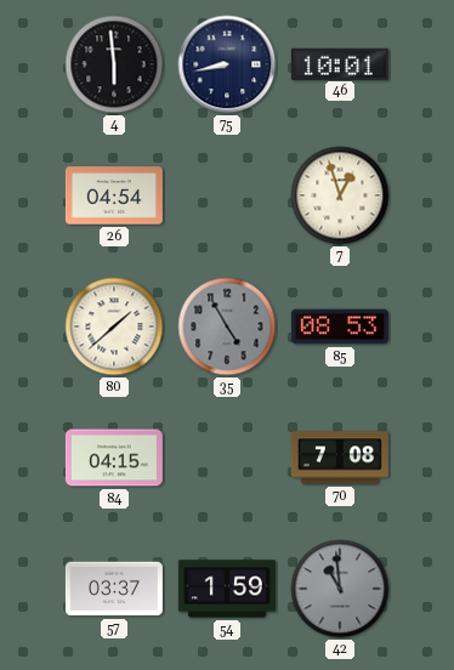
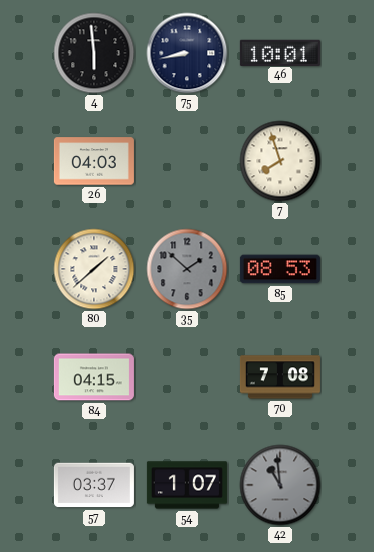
26: 04:54 -> 04:03 (94, 161)
7: 12:57 -> 7:57 (280, 161)
35: 4:55 -> 1:52 (187, 269)
54: 1:59 -> 1:07 (187, 485)
